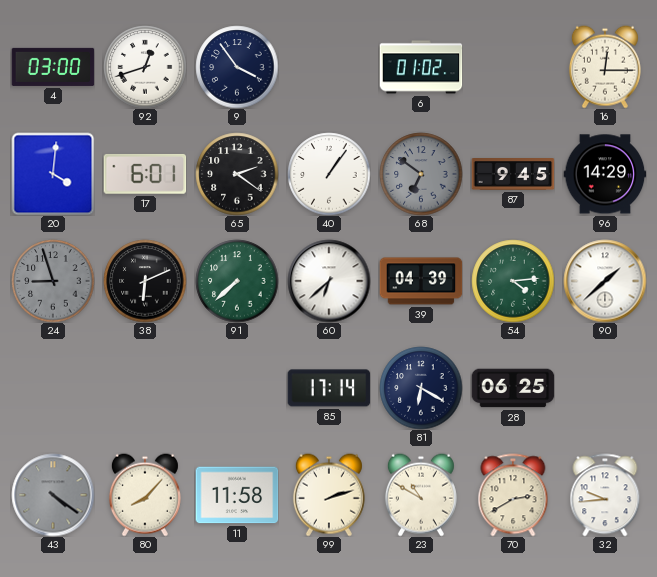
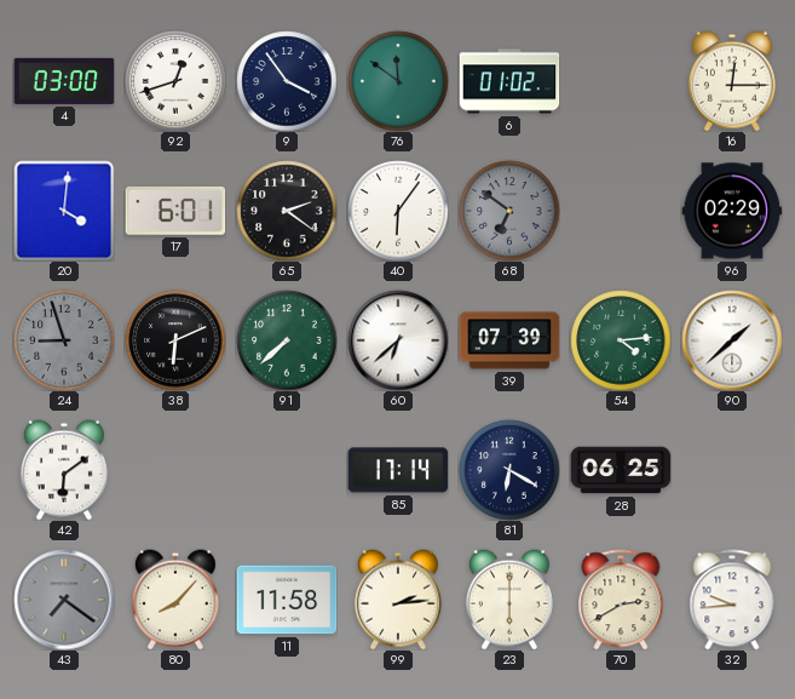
76: none -> 11:51 (398, 81)
40: 1:06 -> 6:06 (398, 211)
87: 9:45 -> none (513, 175)
96: 14:29 -> 02:29 (732, 211)
39: 04:39 -> 07:39 (509, 340)
42: none -> 6:09 (64, 470)
43: 4:21 -> 7:21 (64, 600)
99: 2:12 -> 2:14 (398, 600)
23: 10:50 -> 6:00 (509, 600)
